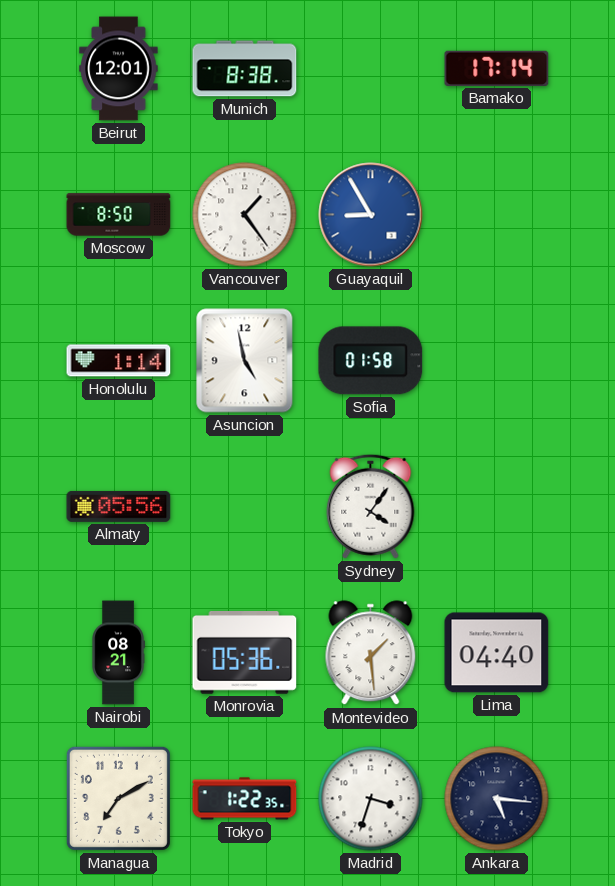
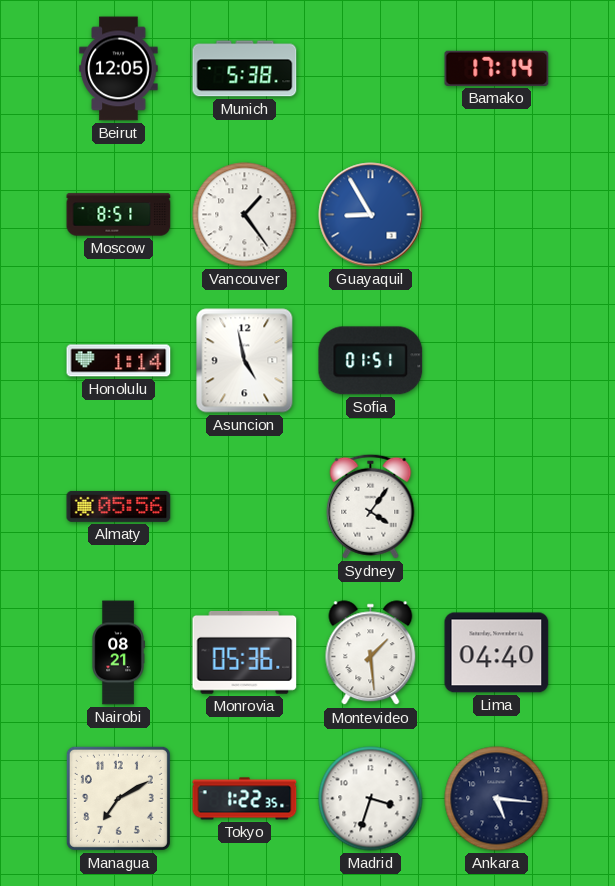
Beirut: 12:01 -> 12:05 (119, 69)
Munich: 8:38 -> 5:38 (245, 69)
Moscow: 8:50 -> 8:51 (119, 215)
Sofia: 01:58 -> 01:51 (371, 361)
